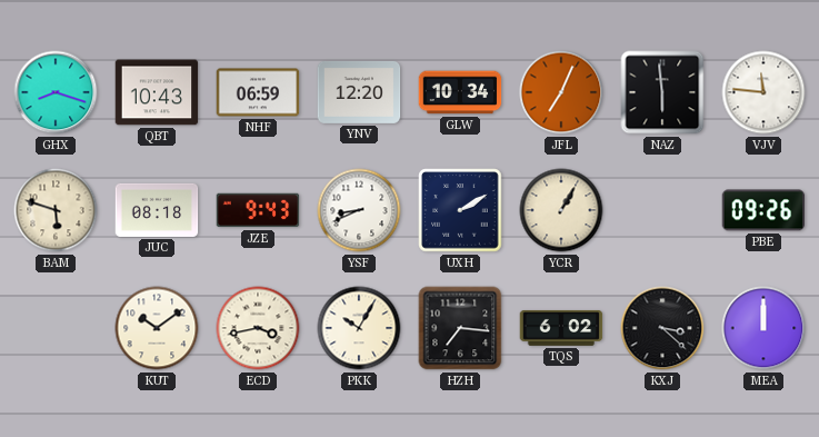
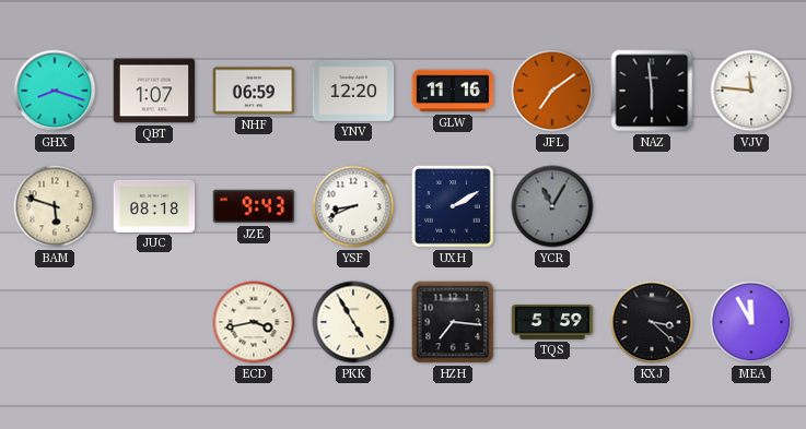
QBT: 10:43 -> 1:07 (154, 91)
GLW: 10:34 -> 11:16 (453, 91)
JFL: 7:04 -> 7:09 (552, 91)
YCR: 1:05 -> 11:05 (552, 206)
YCR dial: cream -> grey (552, 206)
PBE: 09:26 -> none (763, 210)
KUT: 10:09 -> none (157, 328)
PKK: 10:05 -> 4:55 (353, 322)
TQS: 6:02 -> 5:59 (552, 322)
MEA: 12:00 -> 11:55 (751, 322)
